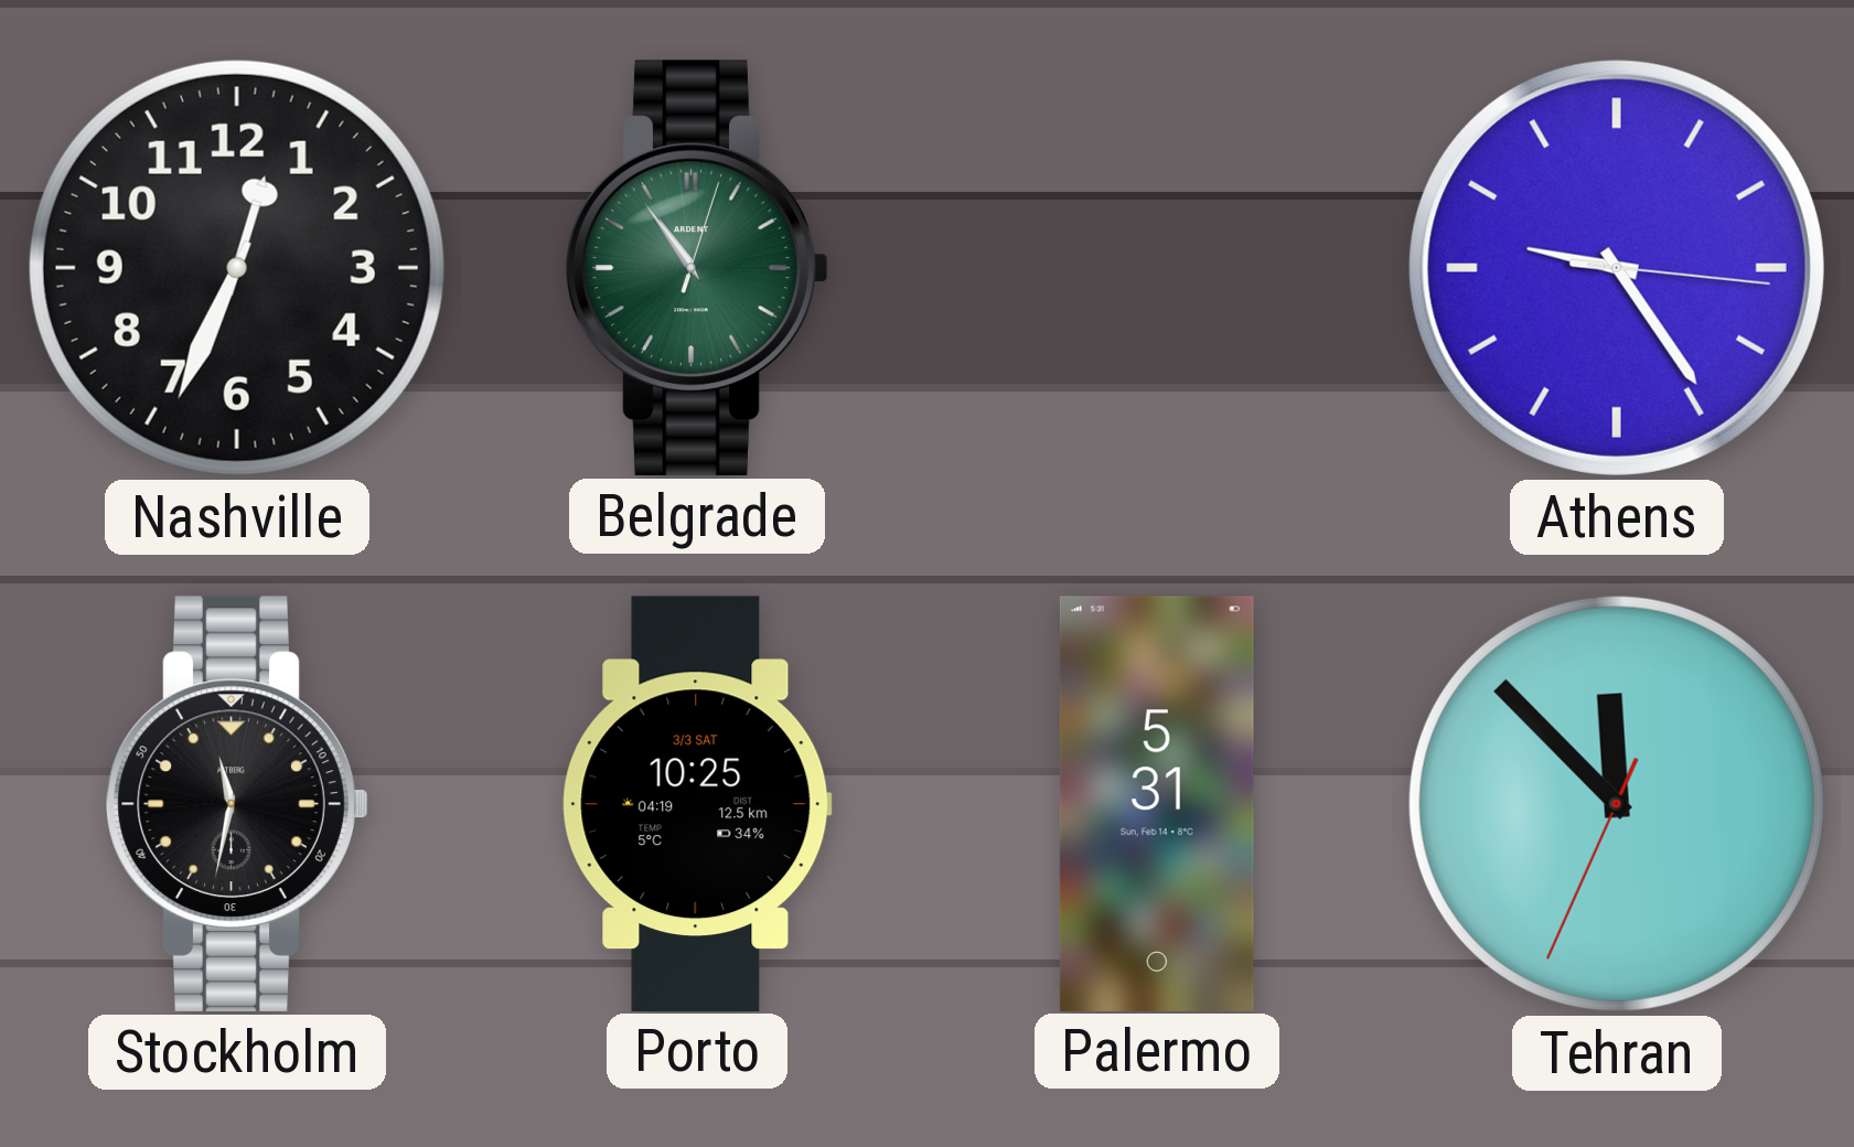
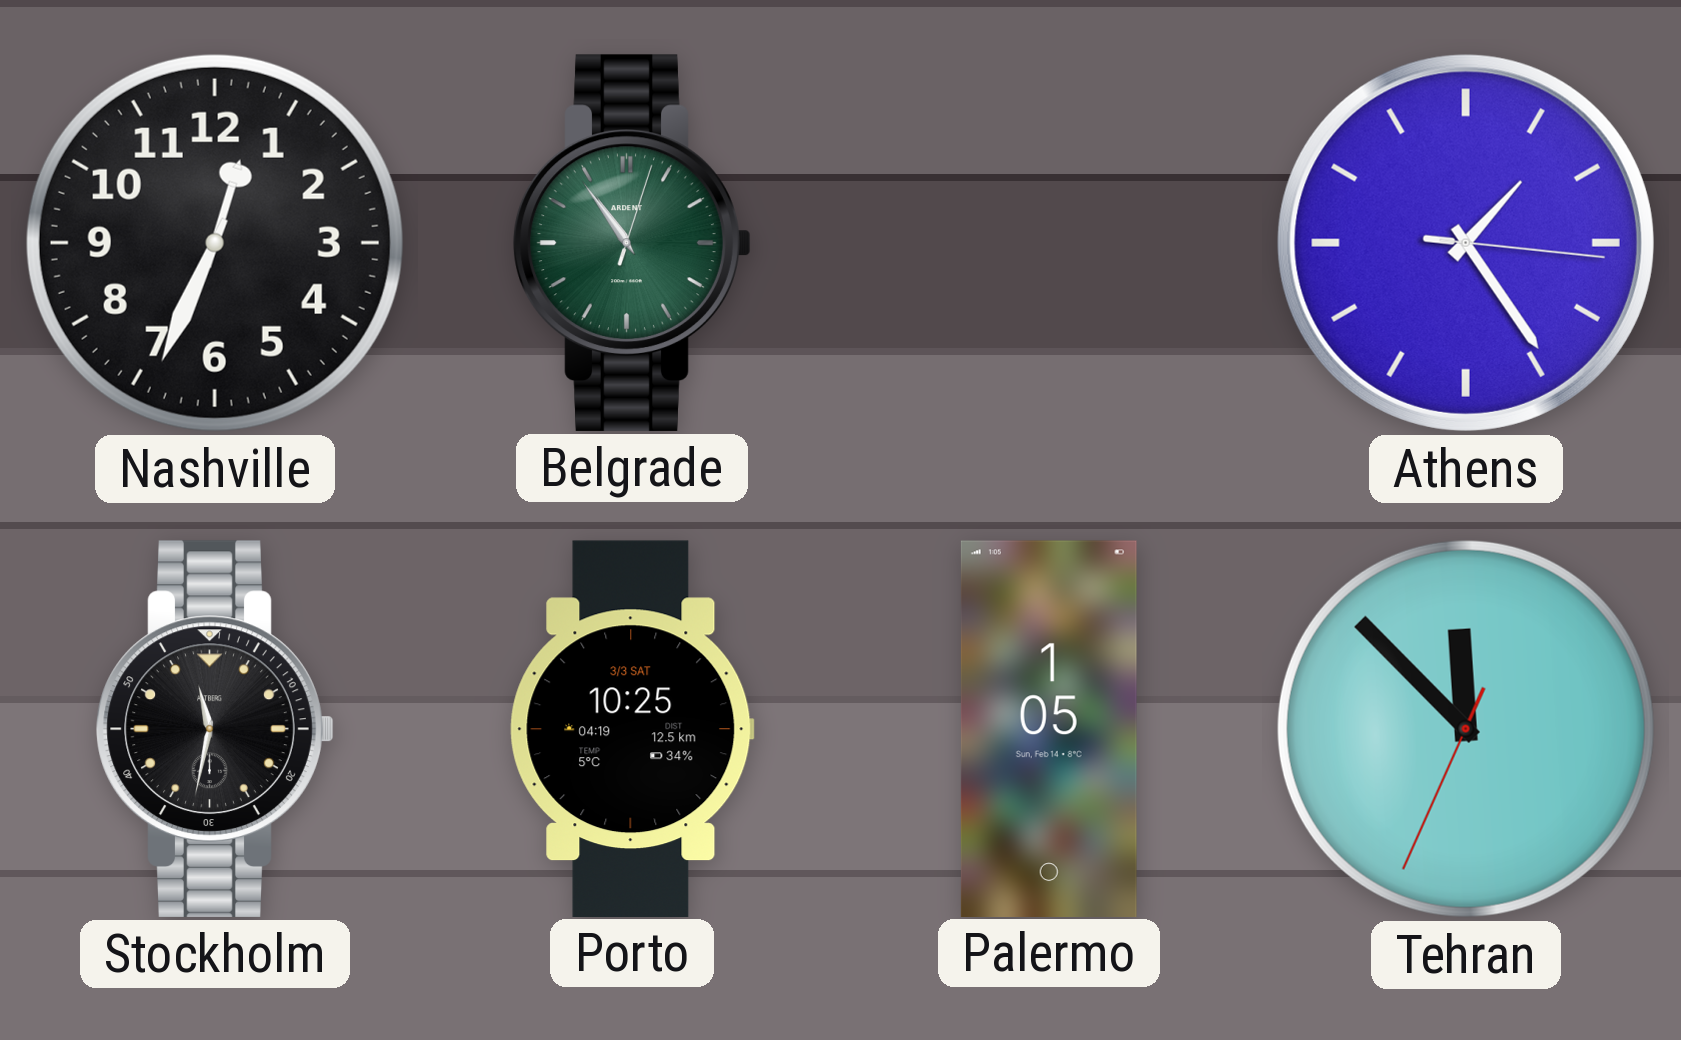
Athens: 9:24 -> 1:24 (1466, 243)
Palermo: 5:31 -> 1:05 (1049, 728)
